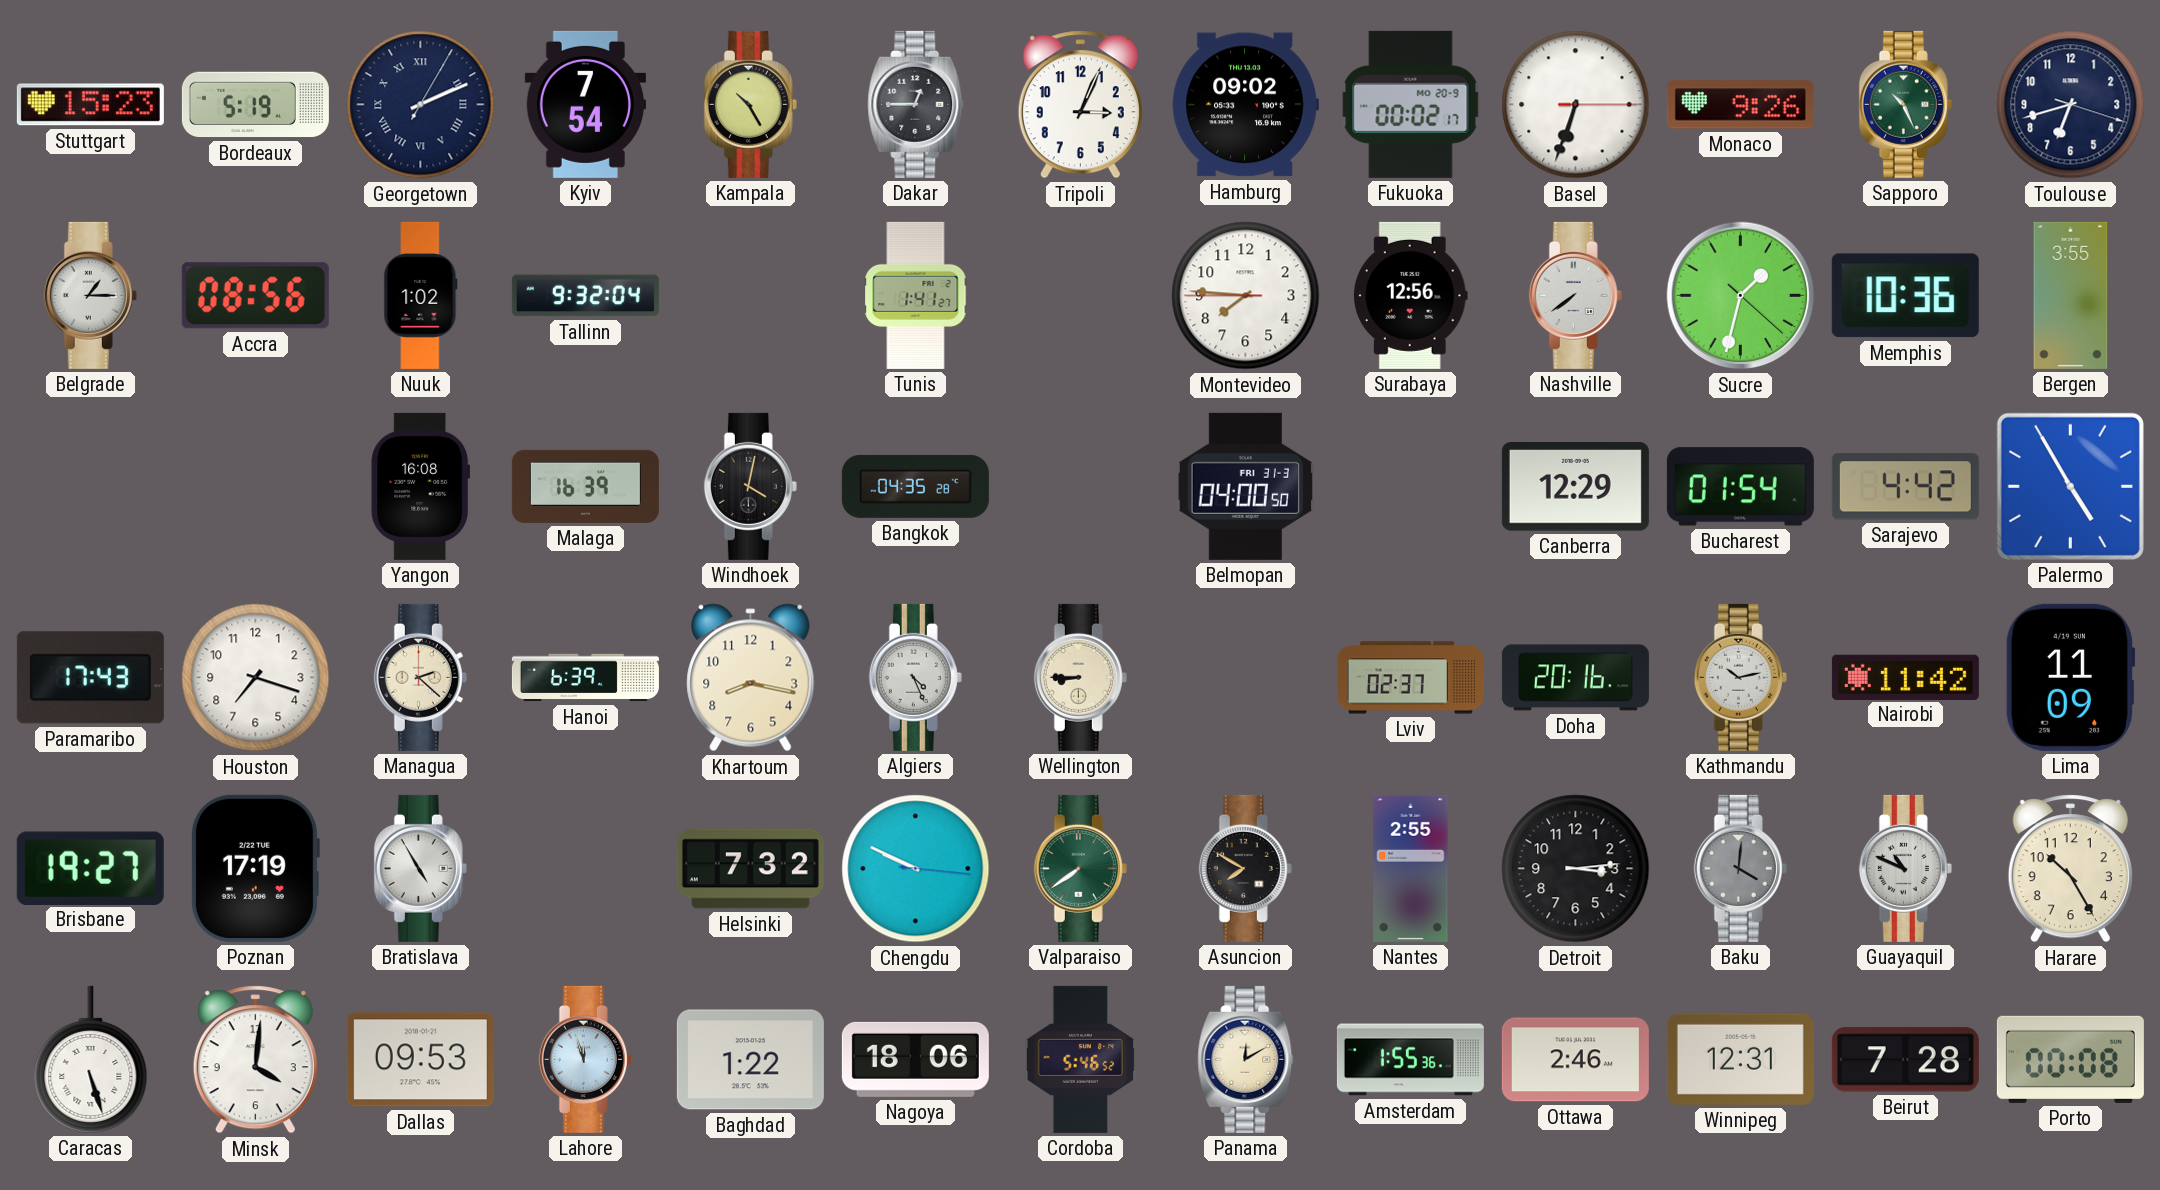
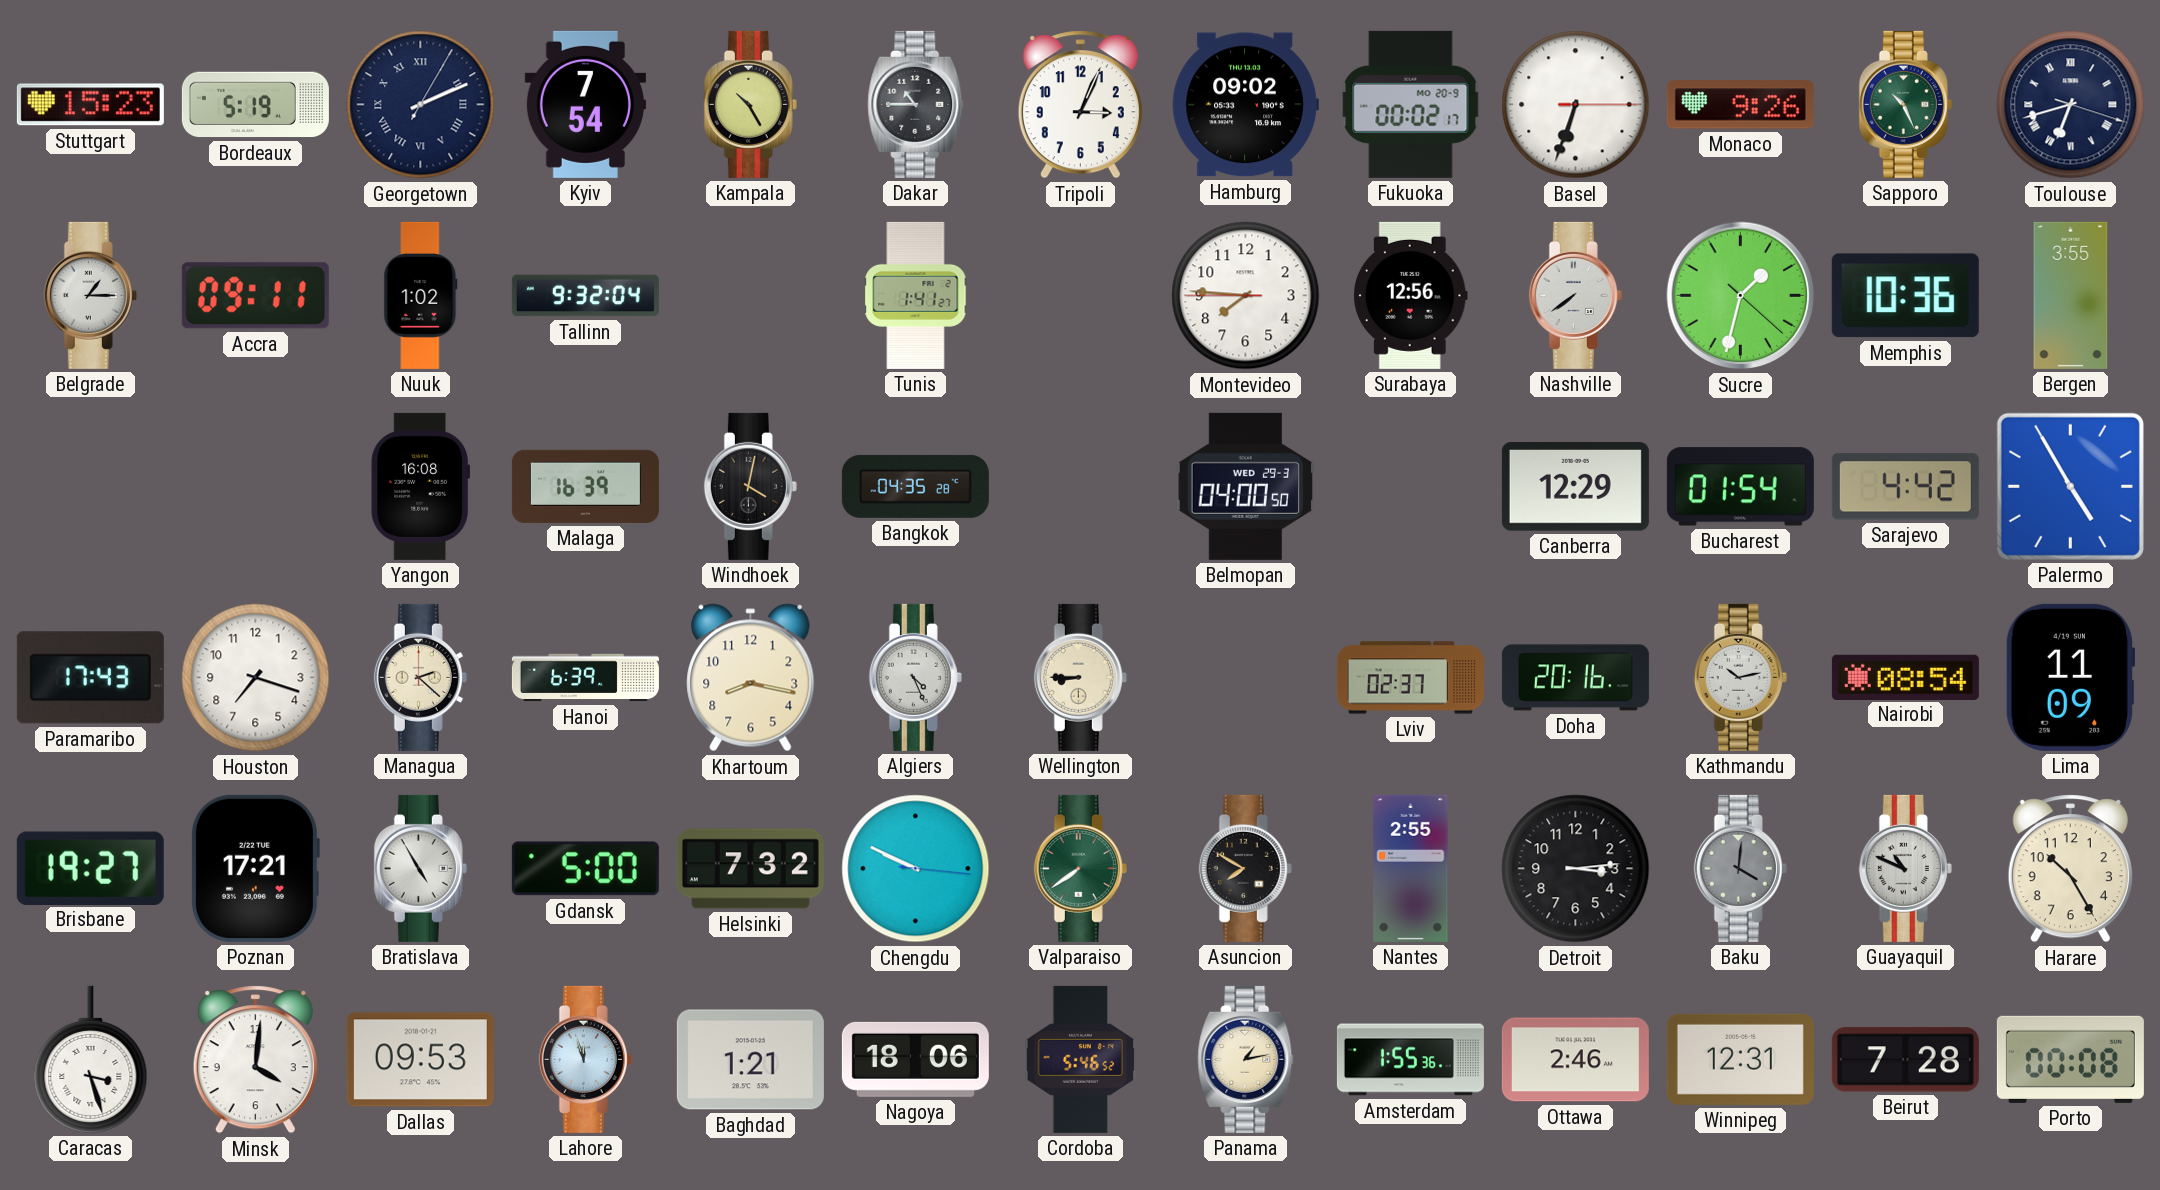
Dakar: 12:45 -> 10:45 (916, 104)
Toulouse numerals: Arabic -> Roman (2071, 105)
Accra: 08:56 -> 09:11 (255, 296)
Belmopan date: FRI 31-3 -> WED 29-3 (1245, 486)
Nairobi: 11:42 -> 08:54 (1905, 677)
Poznan: 17:19 -> 17:21 (255, 868)
Gdansk: none -> 5:00 (585, 869)
Caracas: 5:27 -> 3:27 (91, 1059)
Baghdad: 1:22 -> 1:21 (750, 1060)
Panama: 12:10 -> 1:13 (1246, 1059)
